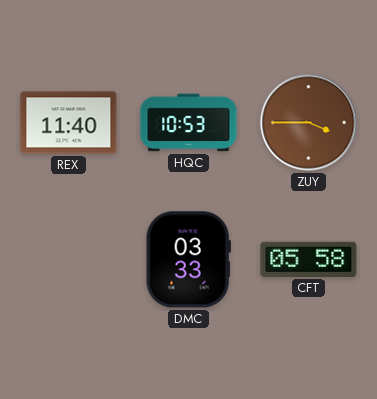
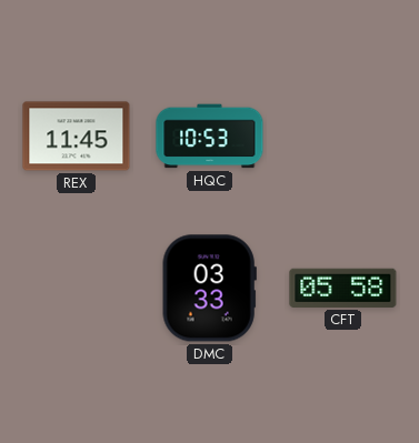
REX: 11:40 -> 11:45 (77, 137)
ZUY: 3:45 -> none (309, 123)
